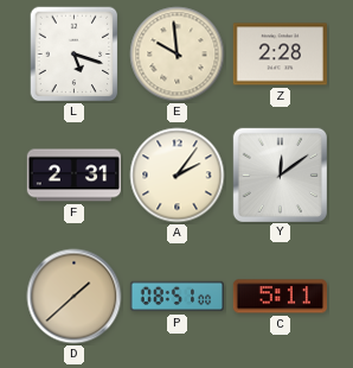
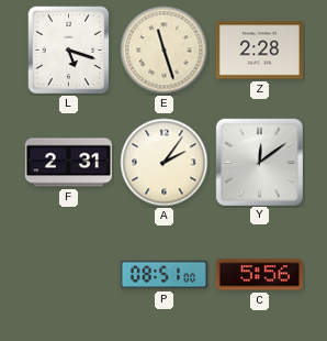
E: 9:59 -> 11:27 (165, 51)
D: 1:38 -> none (75, 297)
C: 5:11 -> 5:56 (259, 275)
